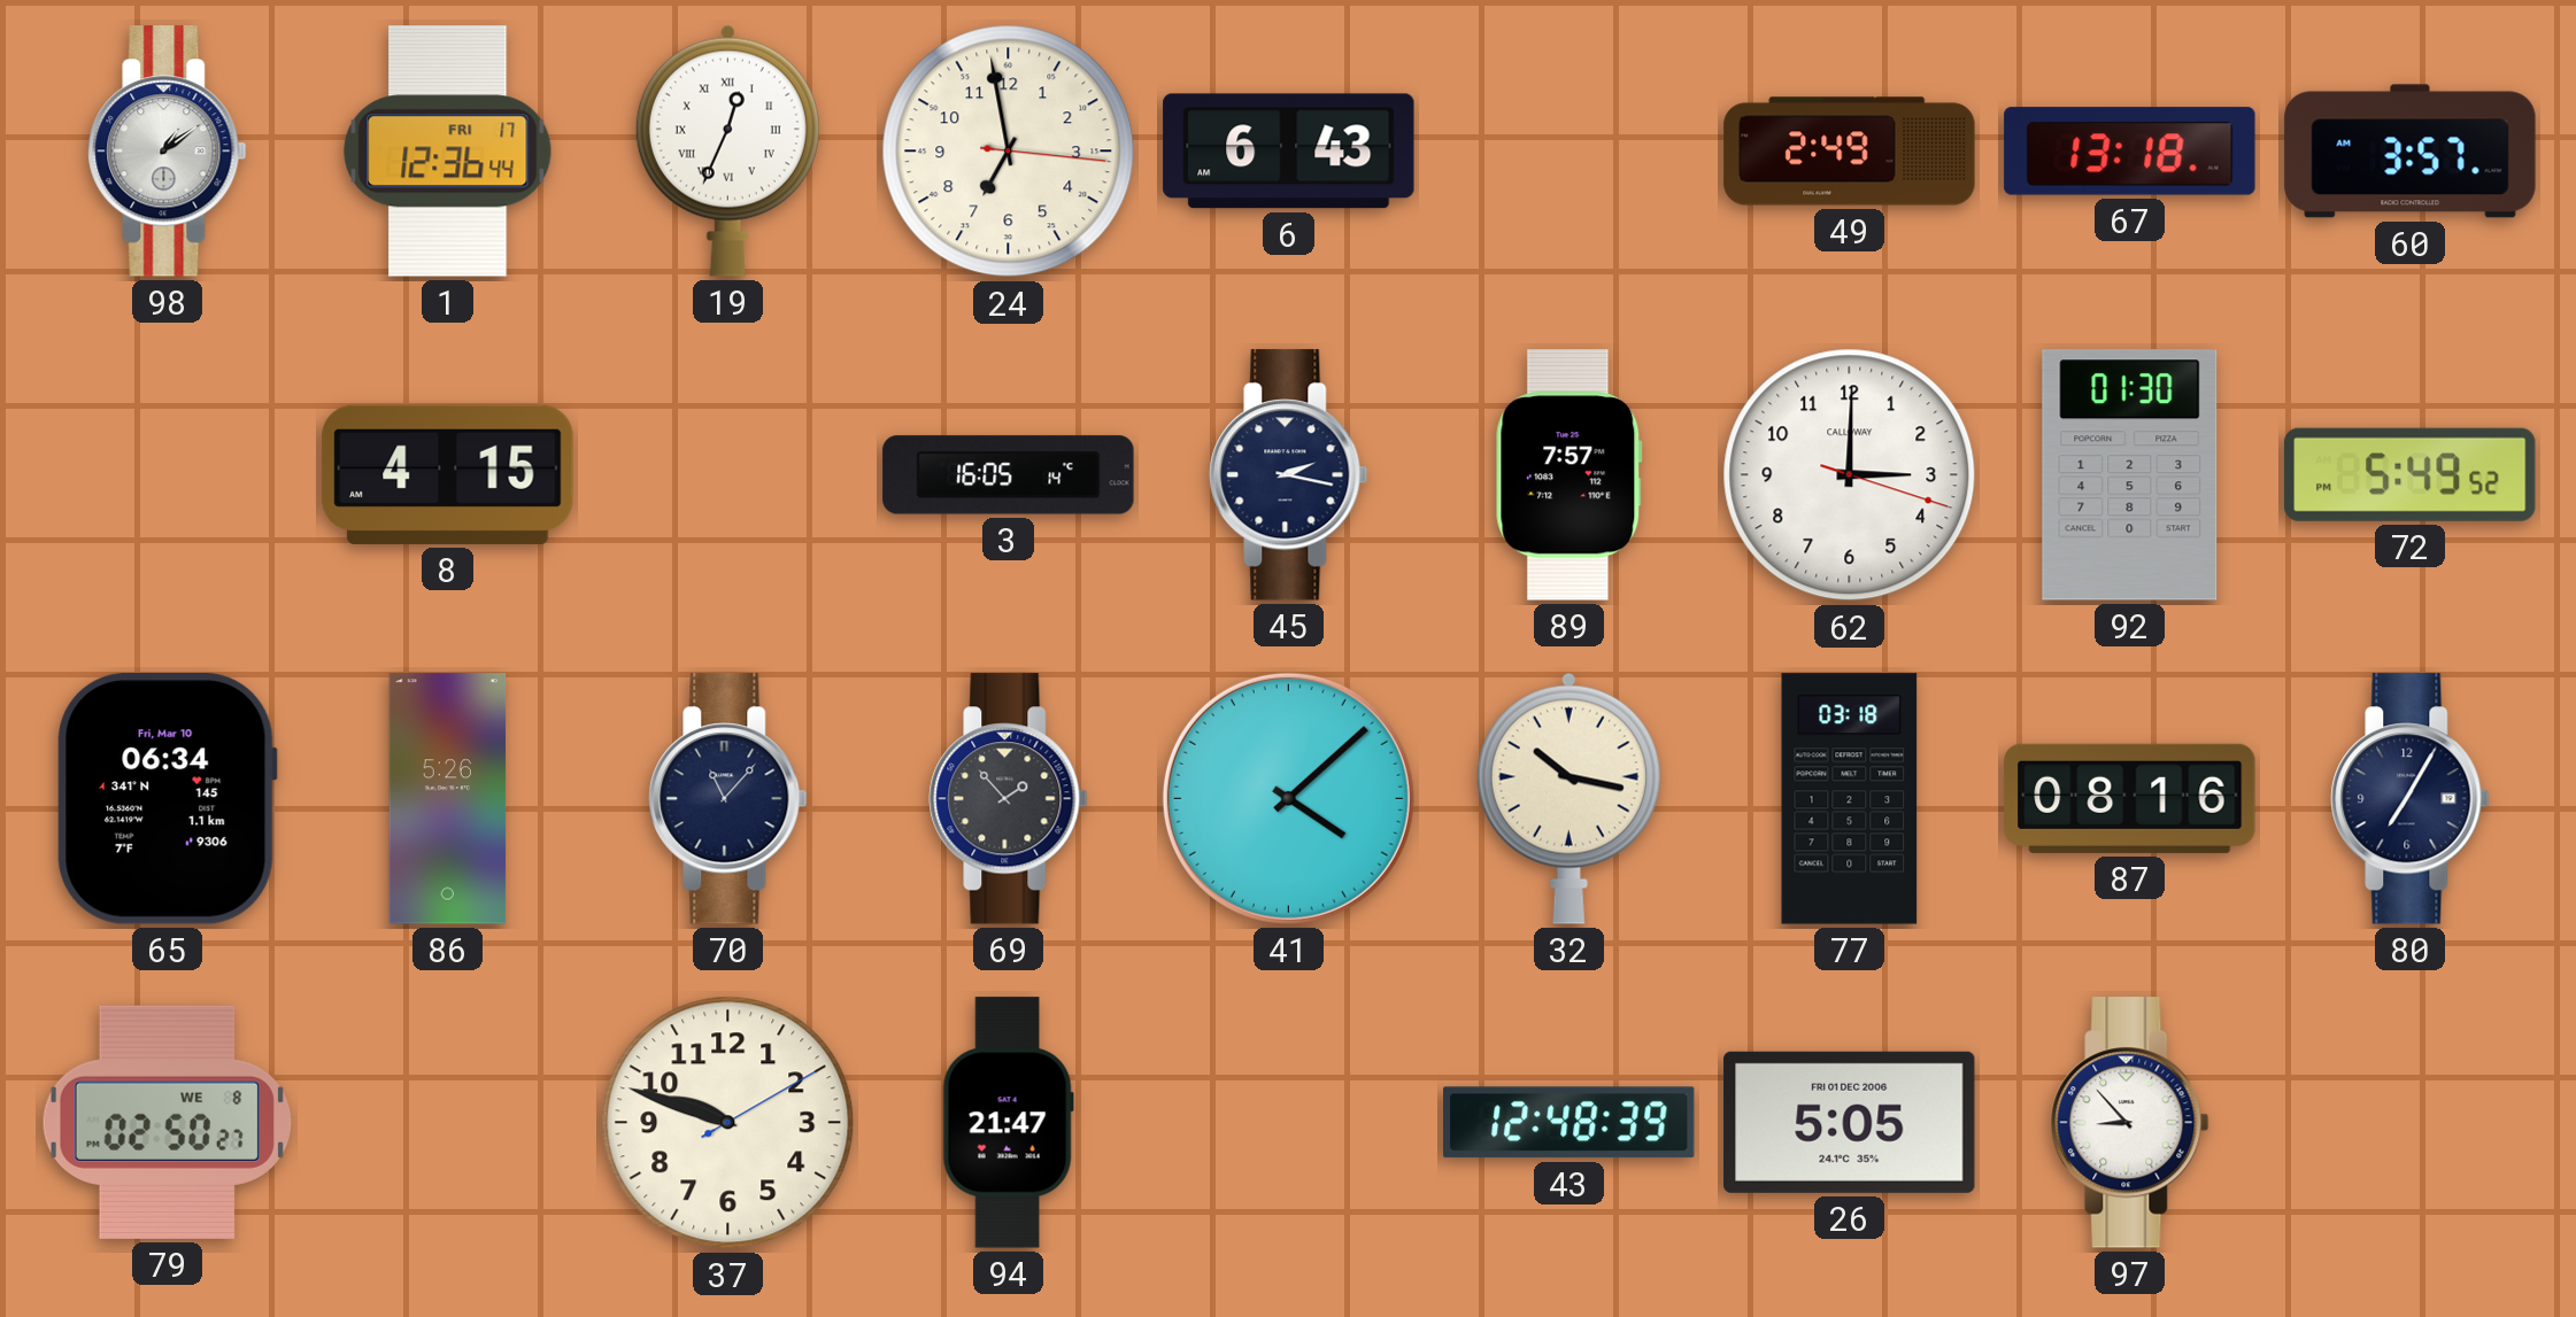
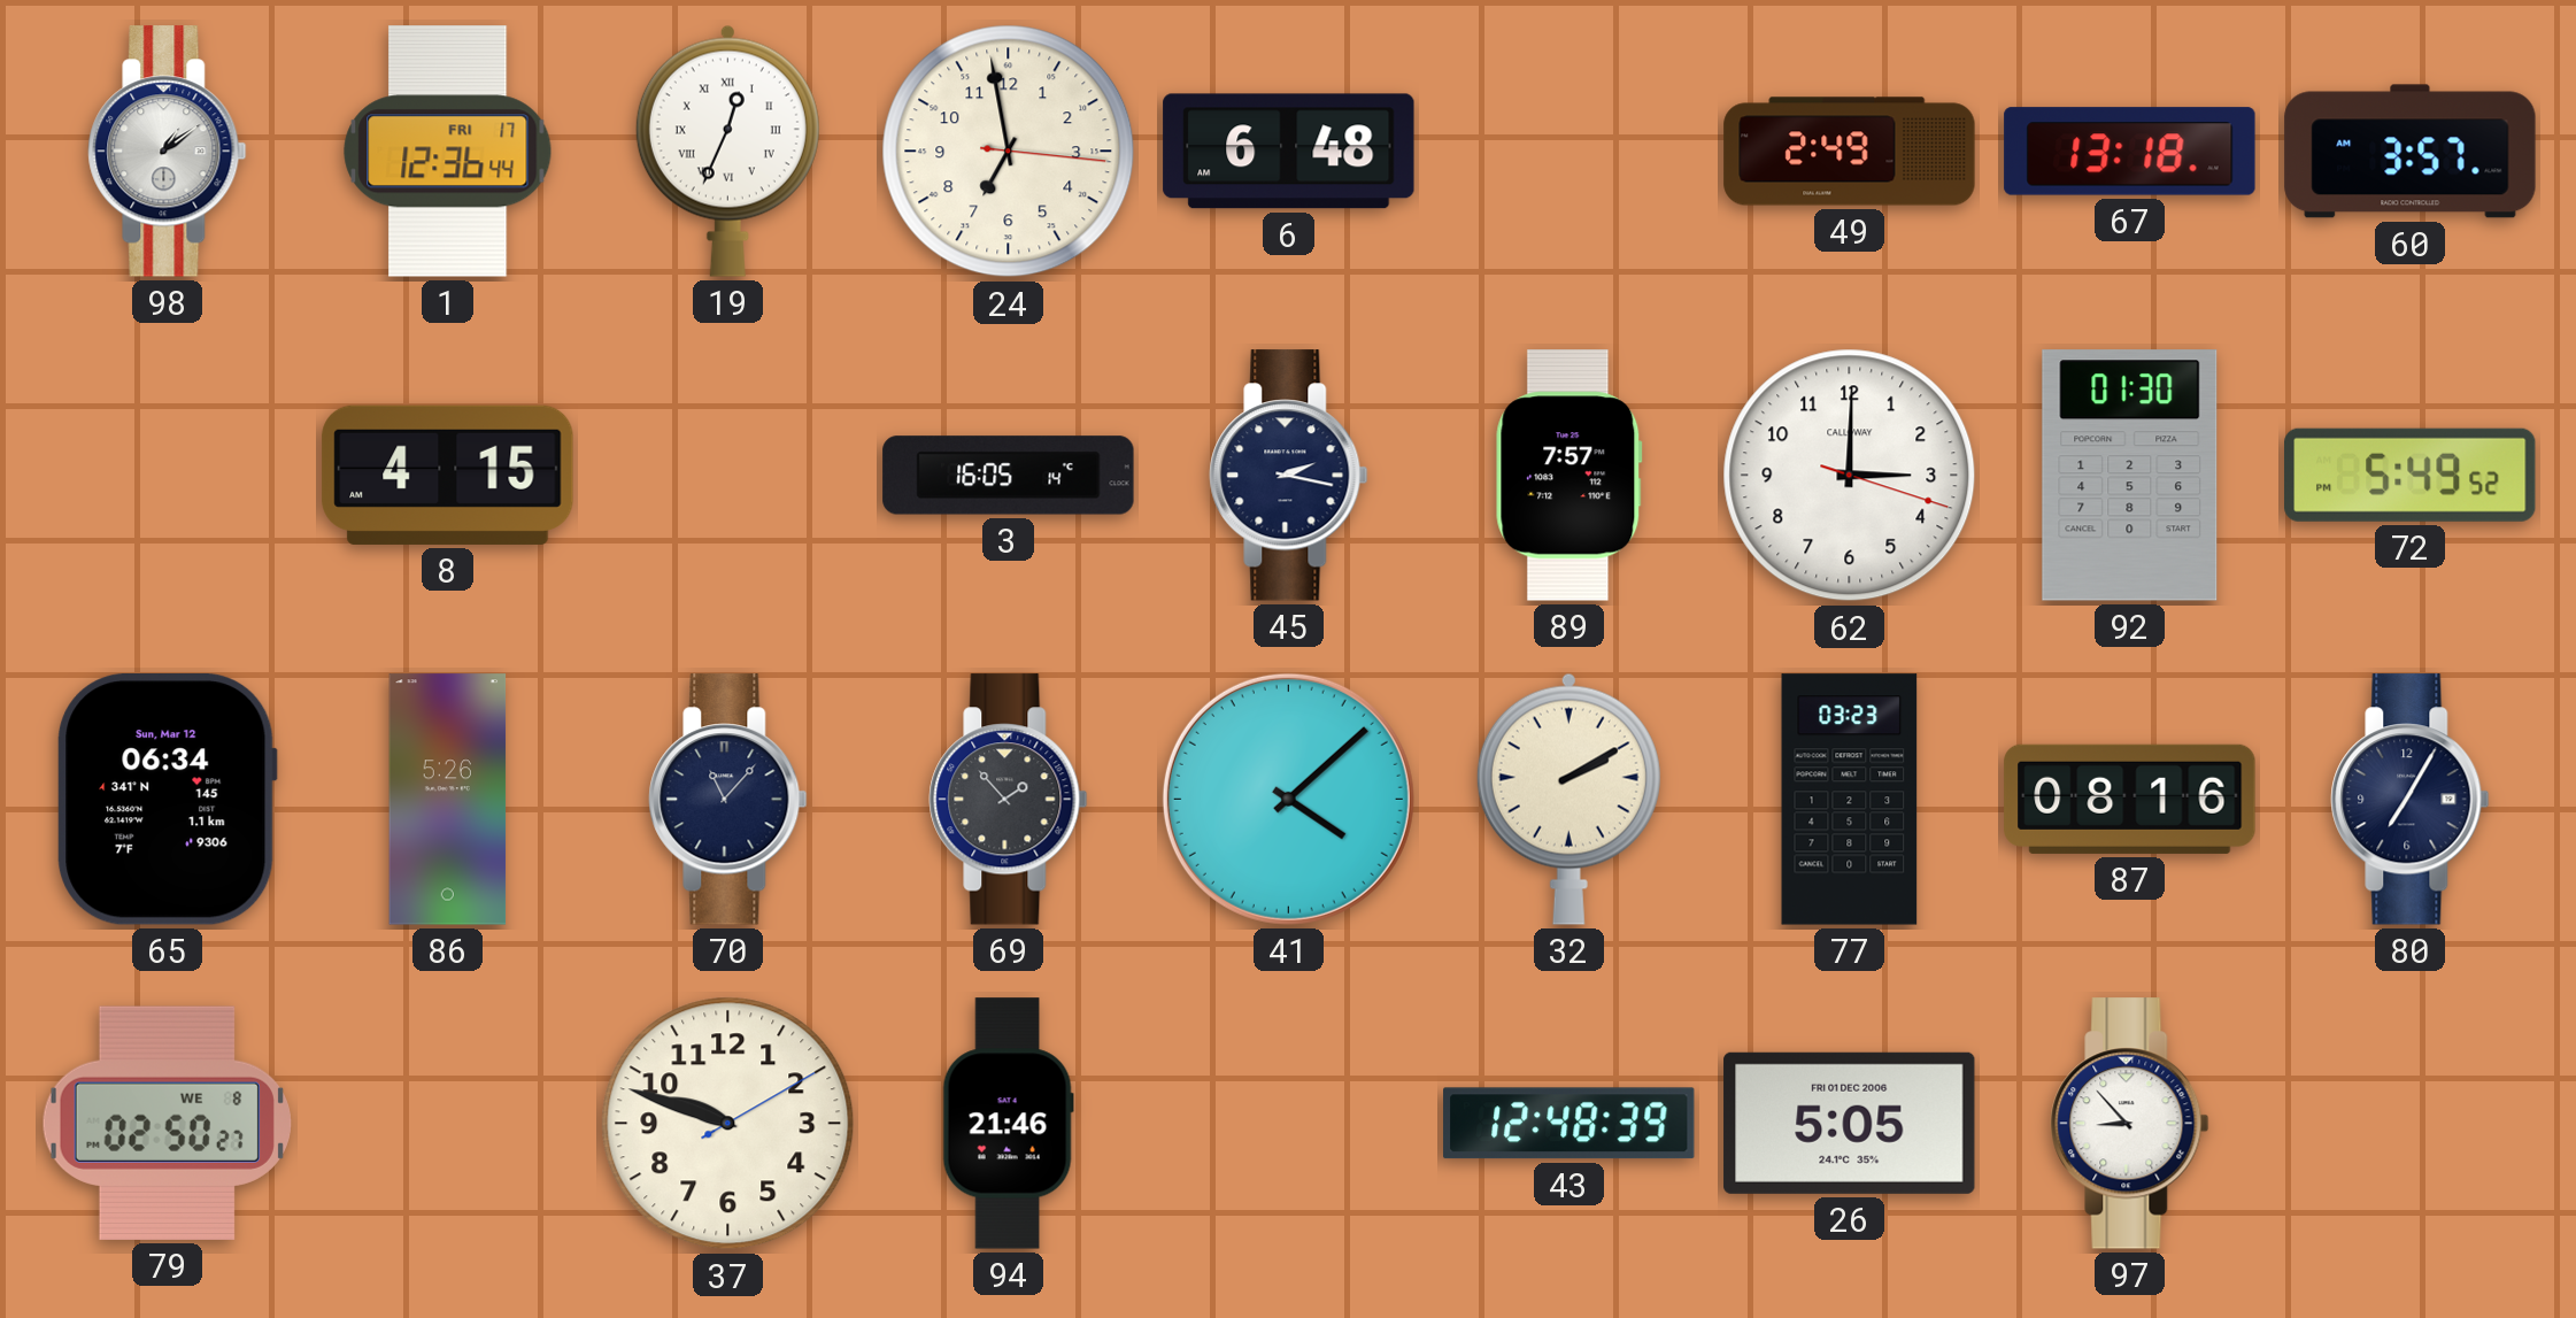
6: 6:43 -> 6:48 (1289, 152)
65 date: Fri, Mar 10 -> Sun, Mar 12 (167, 800)
32: 10:17 -> 2:10 (1568, 799)
77: 03:18 -> 03:23 (1850, 800)
94: 21:47 -> 21:46 (1008, 1124)
